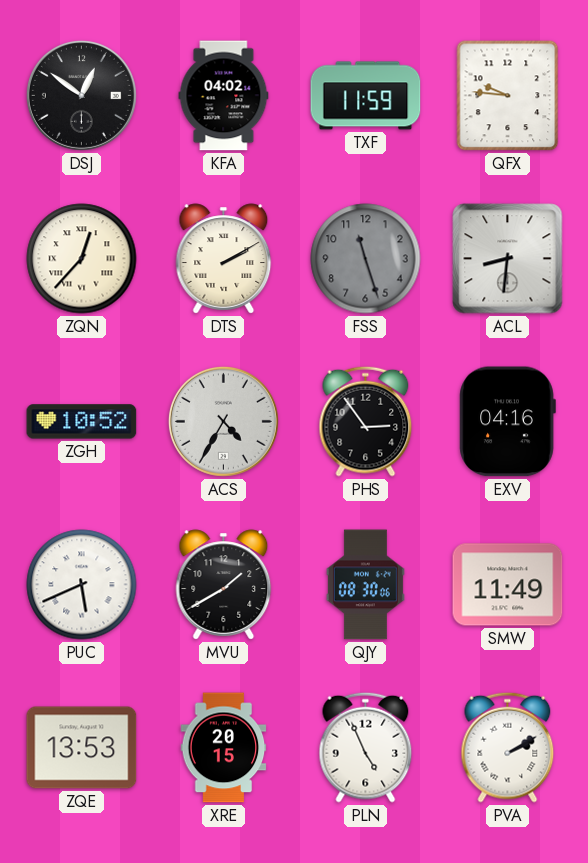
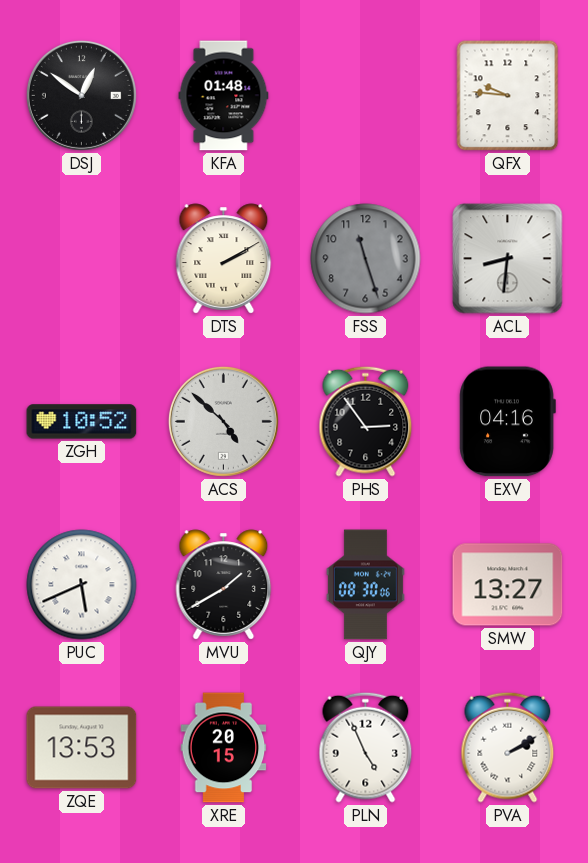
KFA: 04:02 -> 01:48 (224, 96)
TXF: 11:59 -> none (366, 96)
ZQN: 12:37 -> none (82, 259)
ACS: 4:35 -> 4:52 (223, 421)
SMW: 11:49 -> 13:27 (508, 585)
